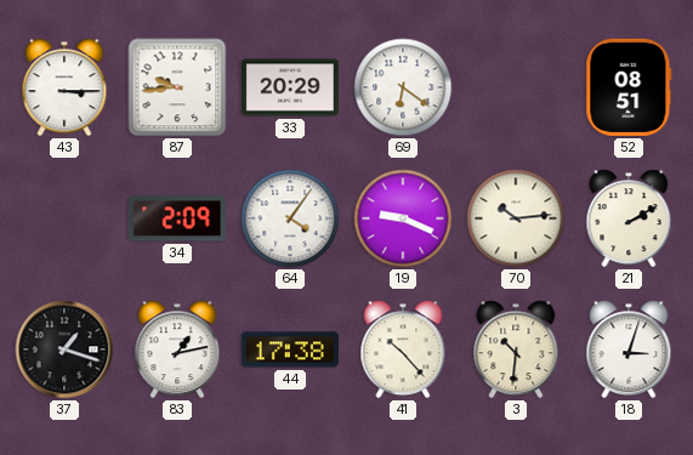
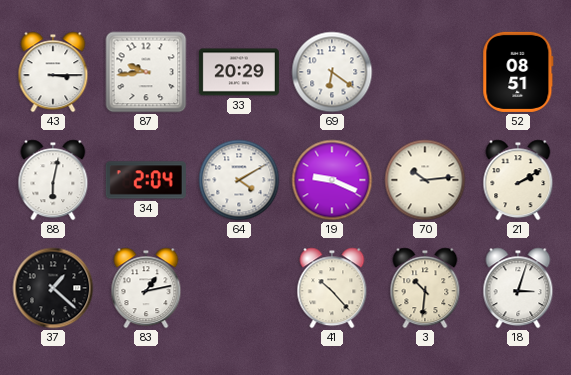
88: none -> 6:02 (53, 180)
34: 2:09 -> 2:04 (146, 180)
64: 4:06 -> 4:10 (239, 180)
37: 1:18 -> 1:22 (53, 288)
44: 17:38 -> none (290, 349)
